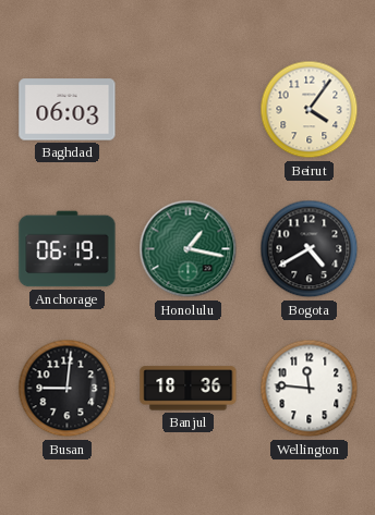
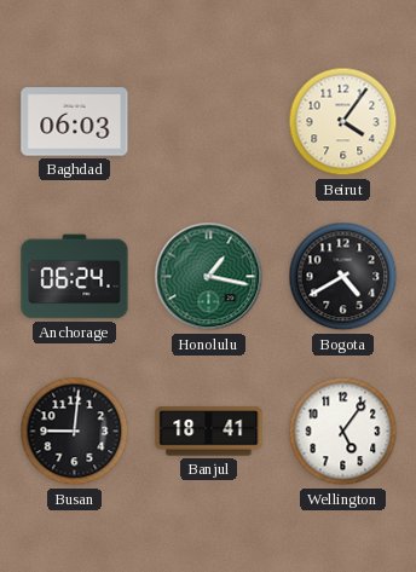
Anchorage: 06:19 -> 06:24 (75, 277)
Banjul: 18:36 -> 18:41 (209, 432)
Wellington: 11:46 -> 5:06 (343, 432)
